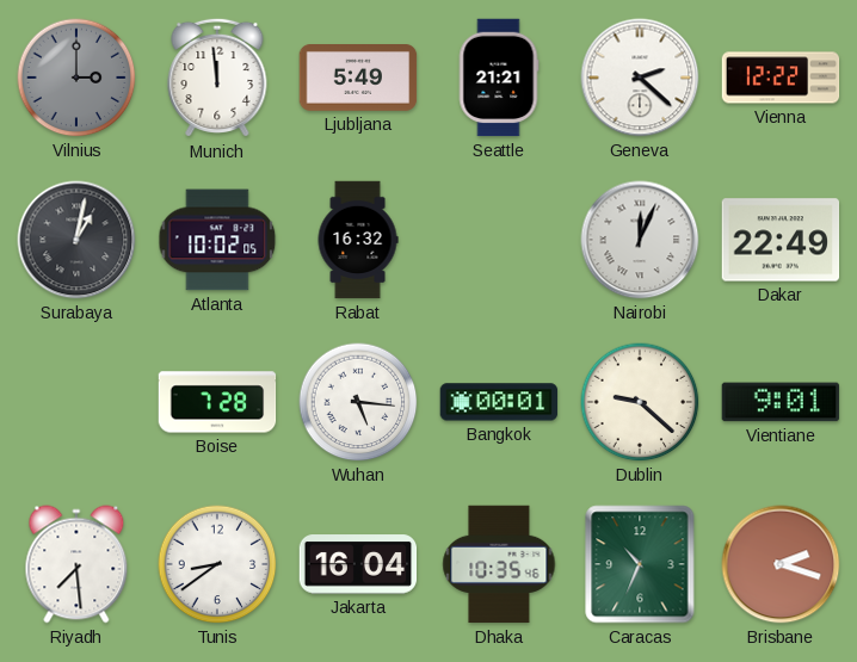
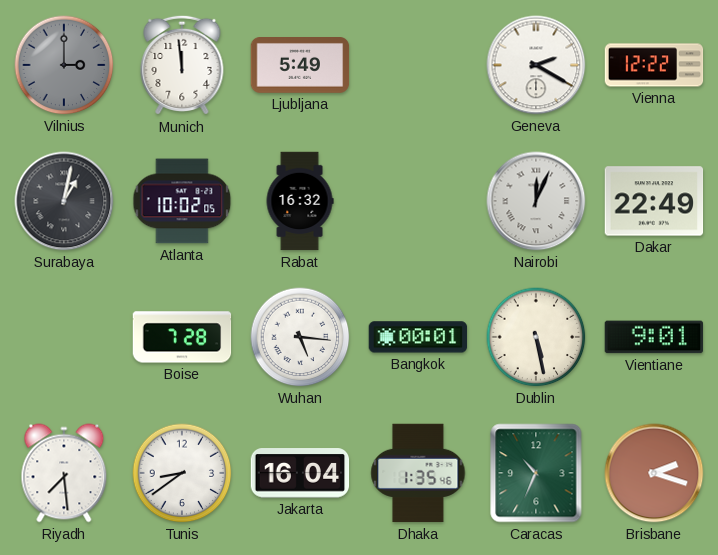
Seattle: 21:21 -> none (499, 78)
Geneva: 2:22 -> 2:20 (536, 65)
Dublin: 9:22 -> 5:28 (536, 337)
Dhaka: 10:35 -> 1:35 (418, 473)
